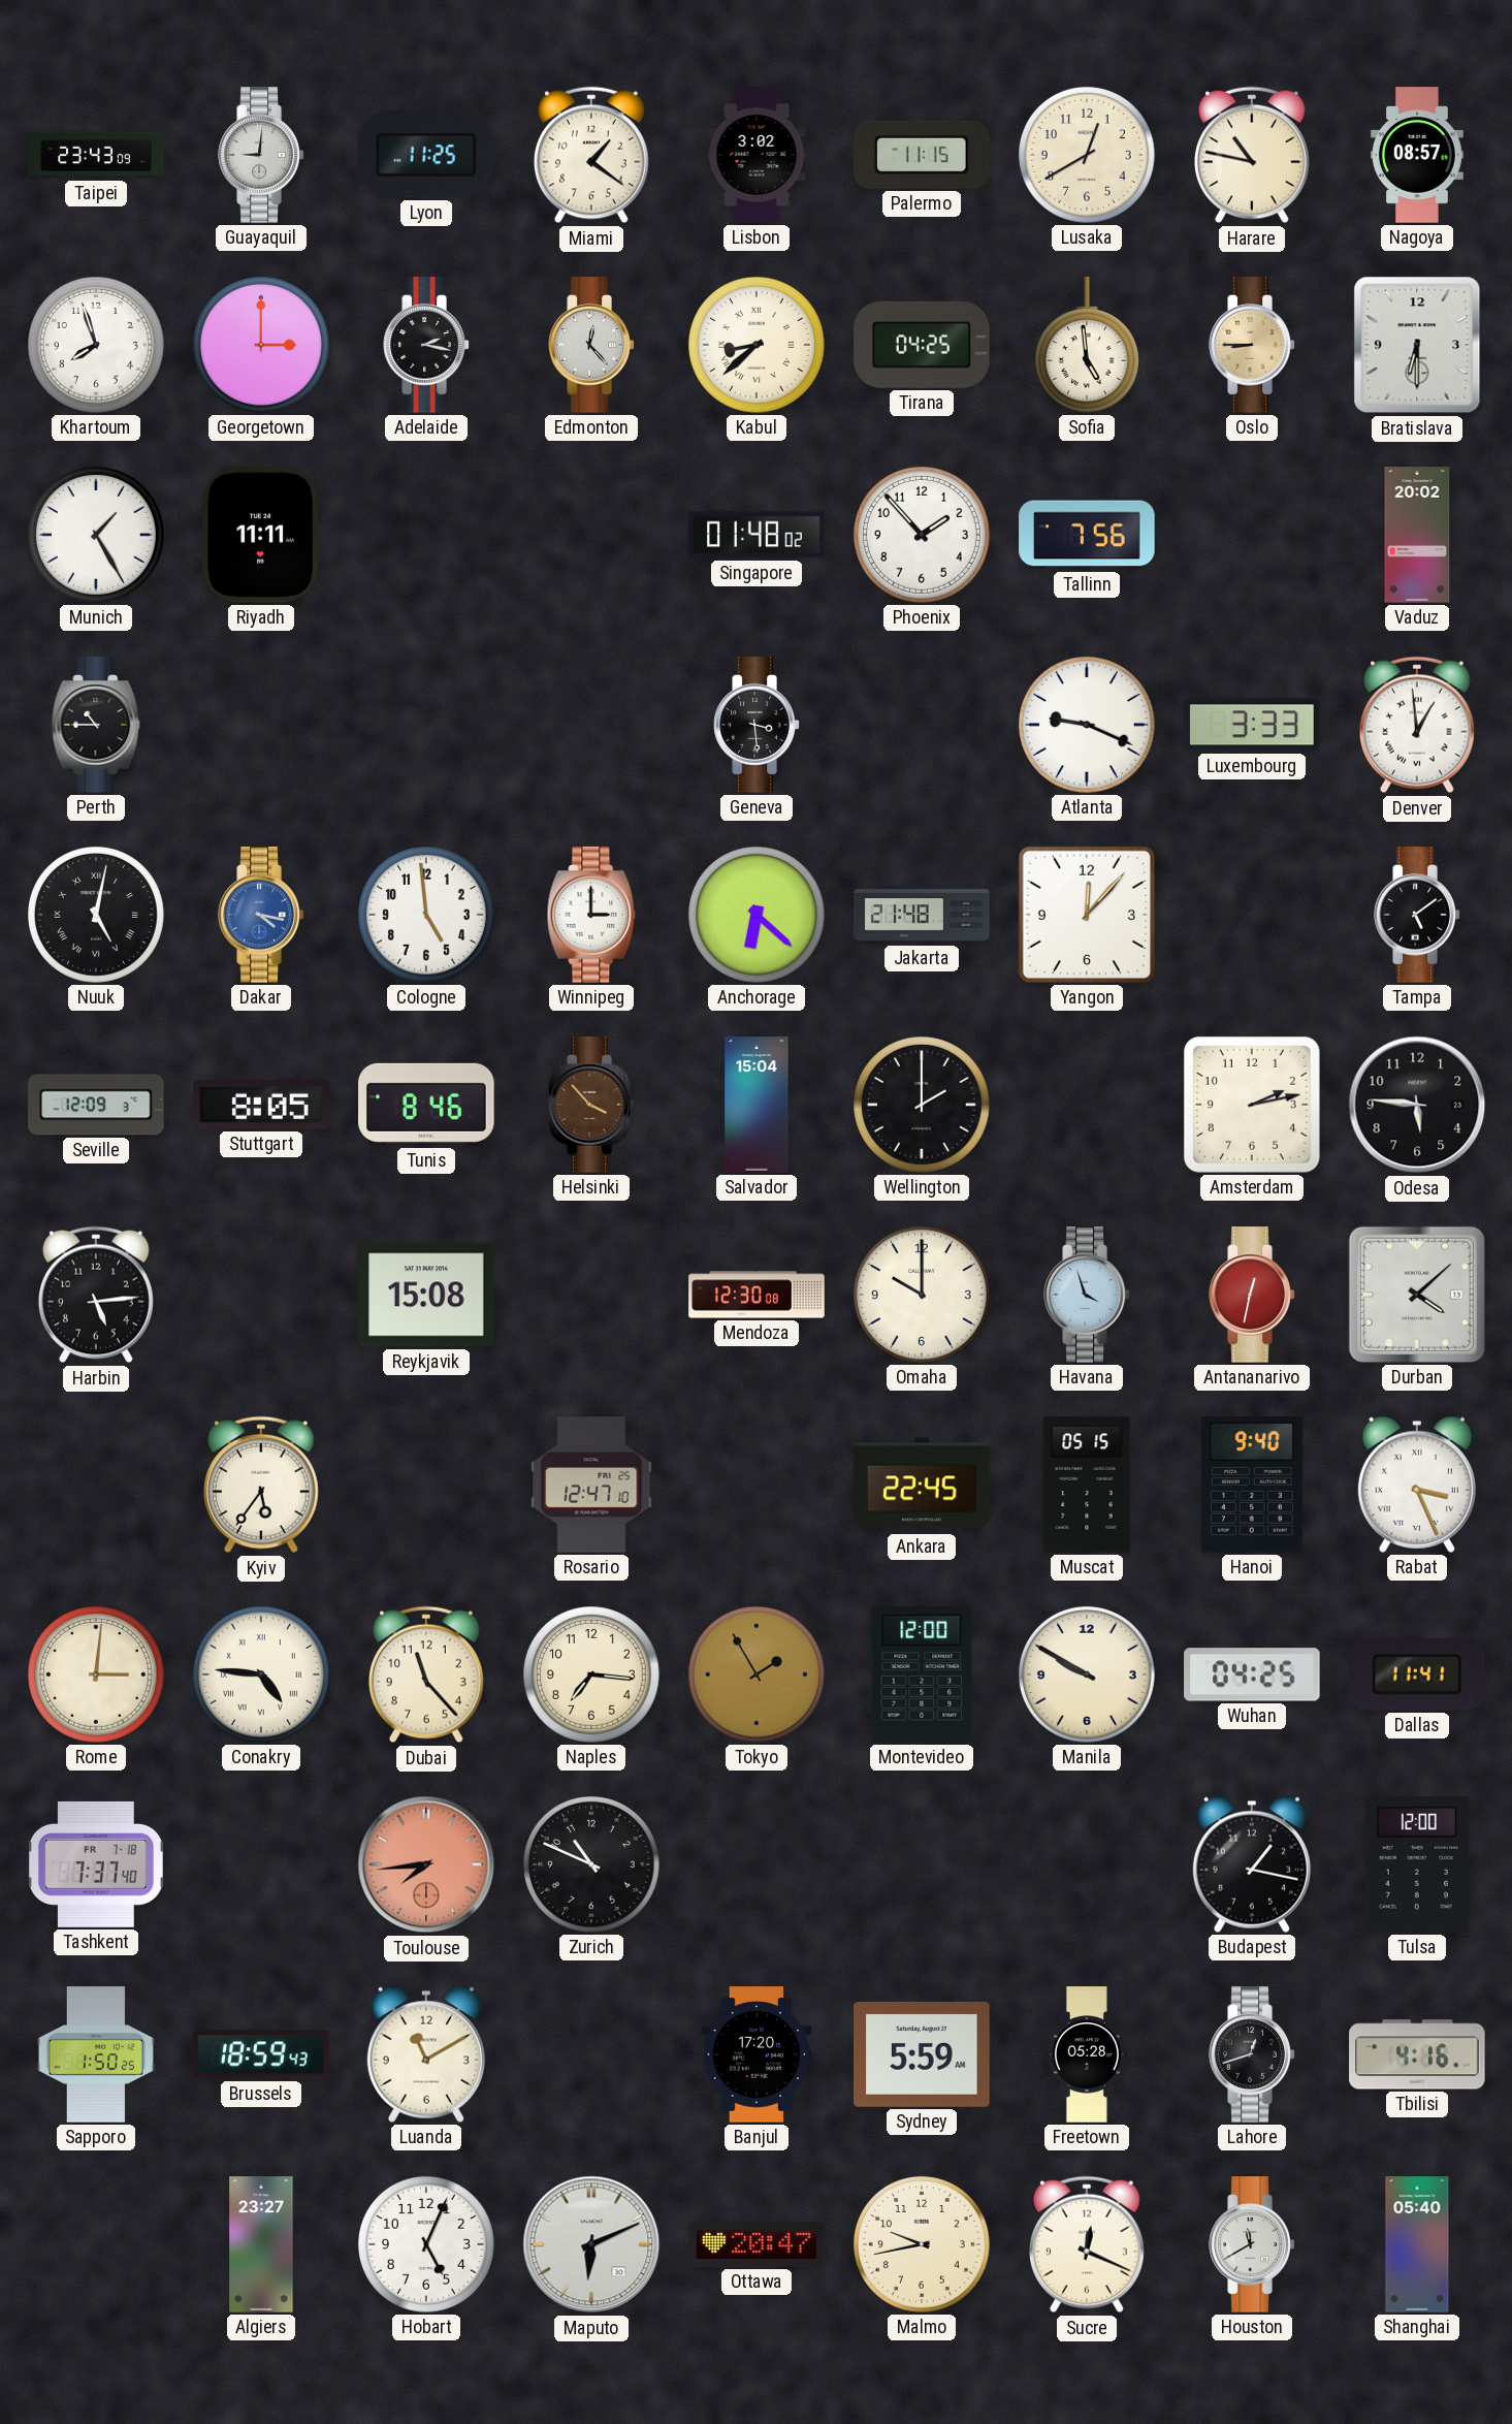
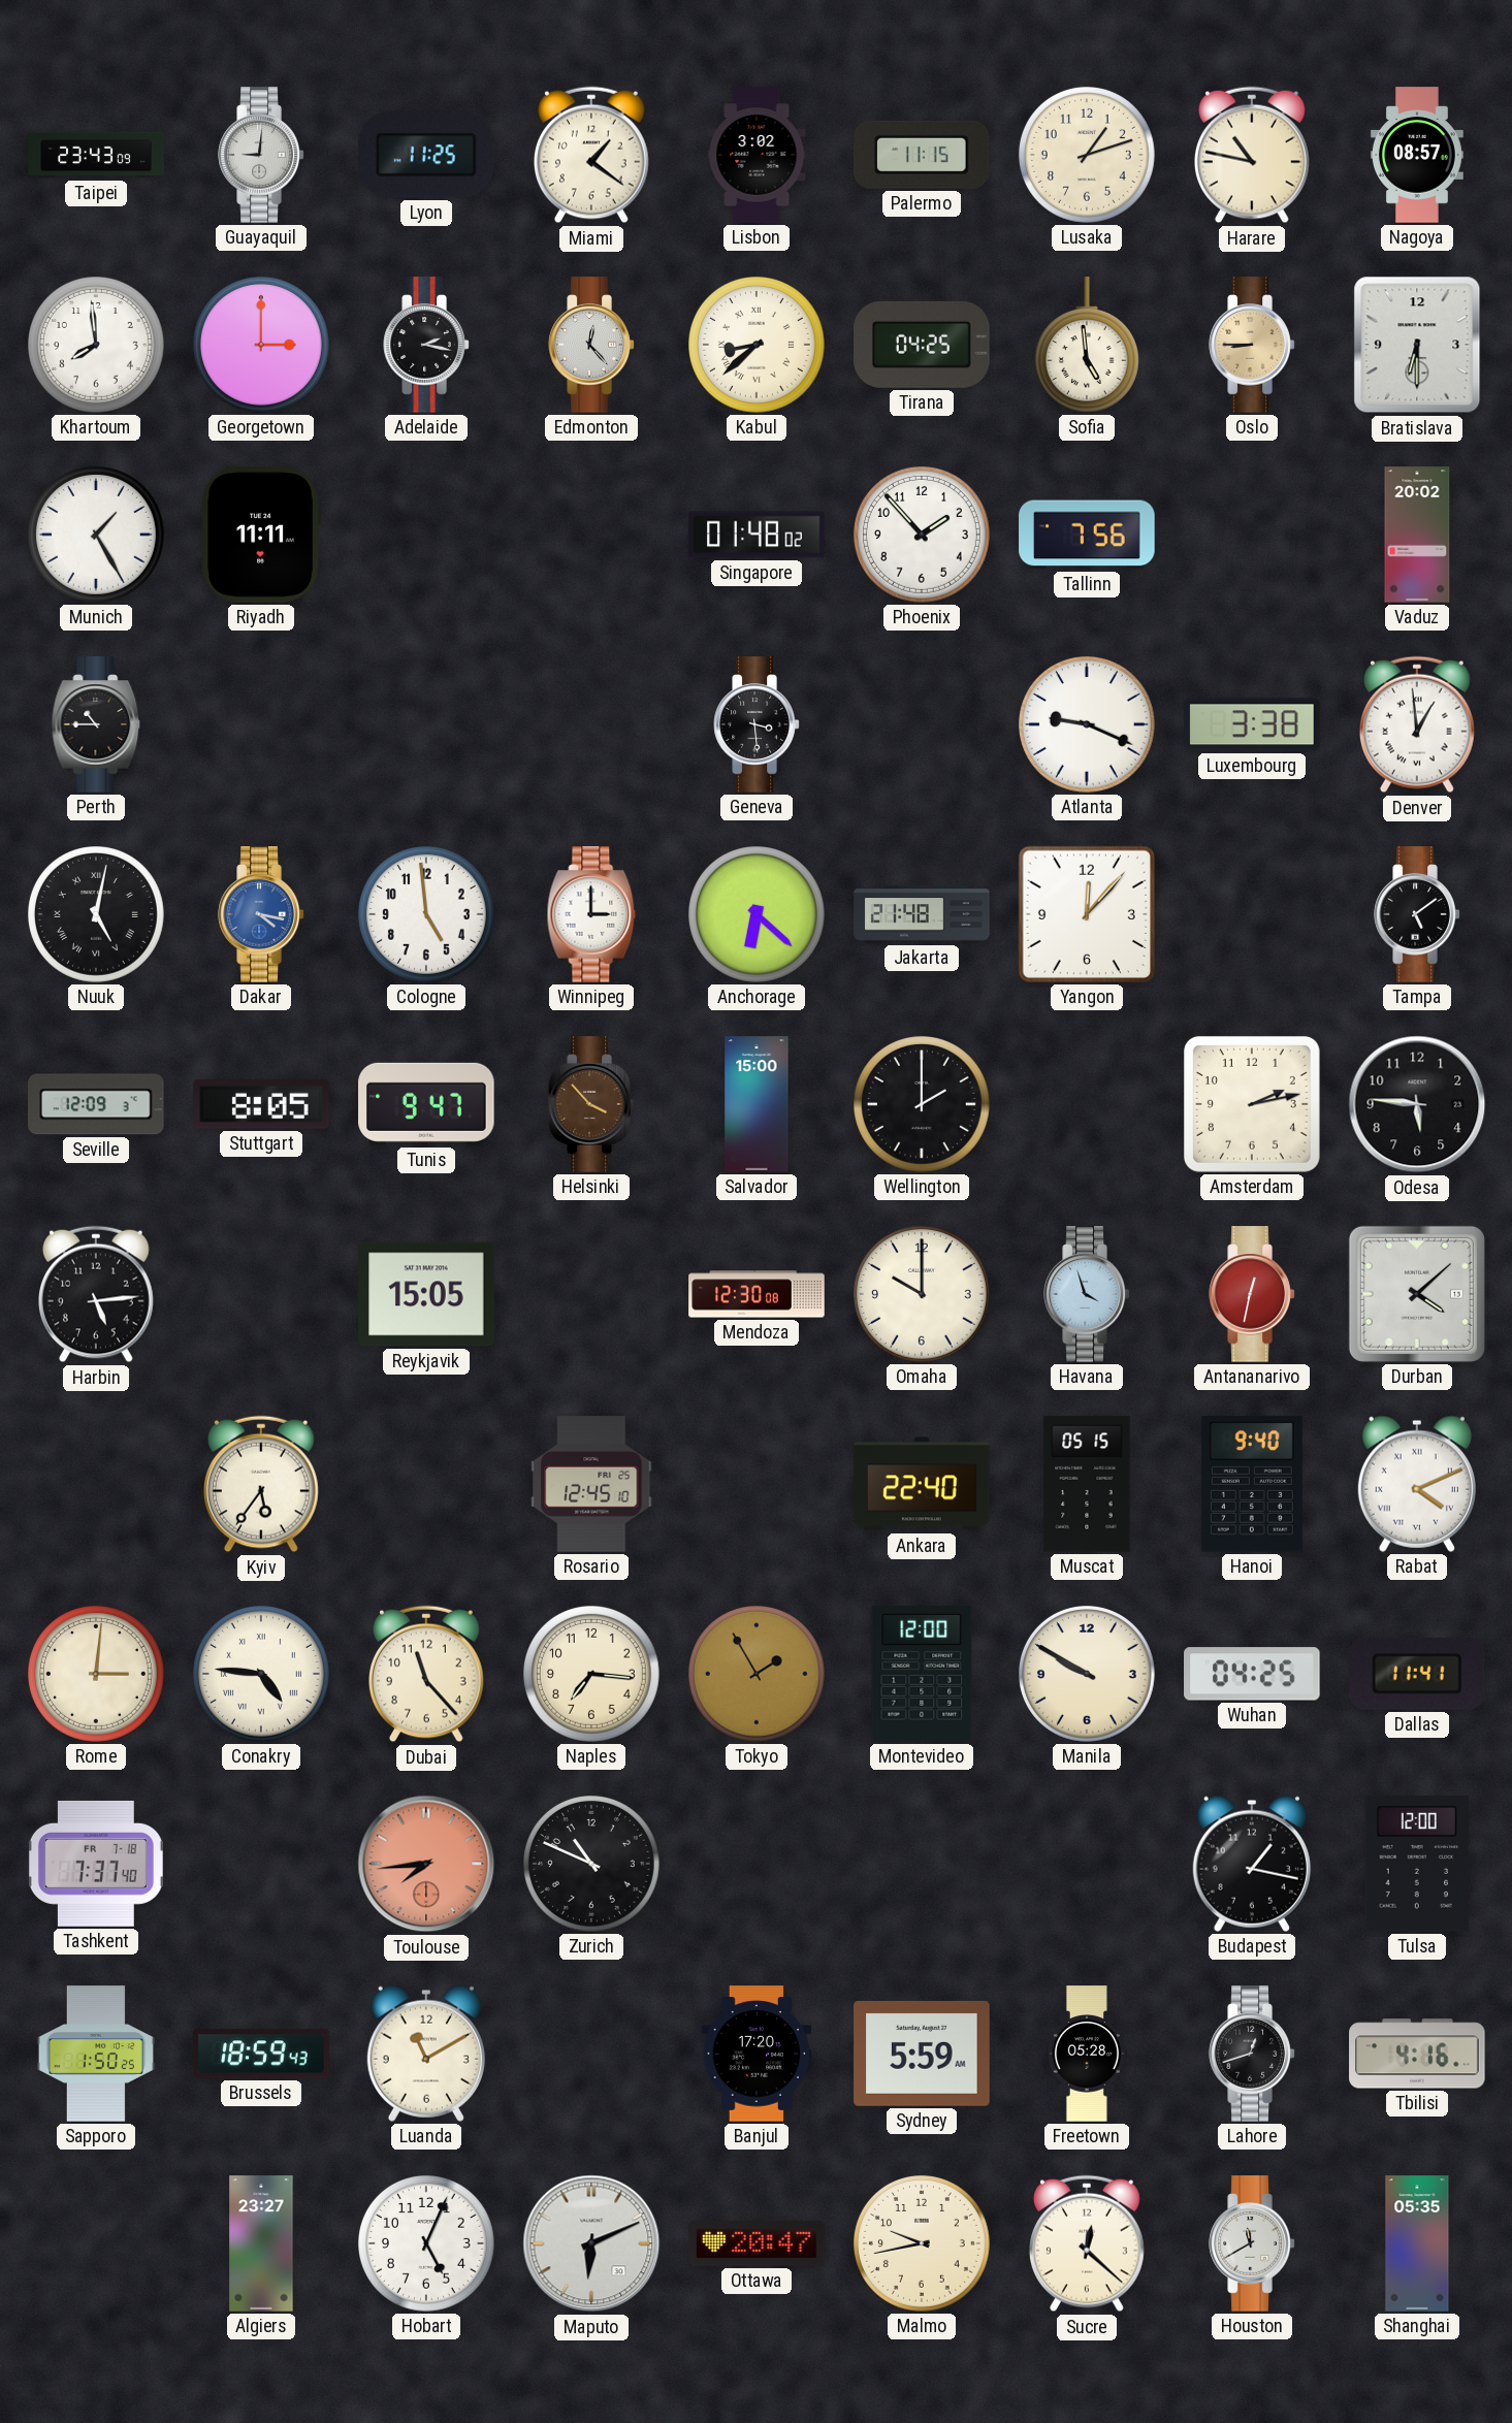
Lusaka: 12:40 -> 1:12 (1087, 155)
Khartoum: 7:57 -> 7:59 (96, 345)
Luxembourg: 3:33 -> 3:38 (1252, 724)
Tunis: 8:46 -> 9:47 (426, 1104)
Salvador: 15:04 -> 15:00 (757, 1104)
Reykjavik: 15:08 -> 15:05 (426, 1294)
Rosario: 12:47 -> 12:45 (591, 1484)
Ankara: 22:45 -> 22:40 (922, 1484)
Rabat: 3:26 -> 4:11 (1417, 1484)
Sucre: 12:19 -> 12:22 (1087, 2243)
Shanghai: 05:40 -> 05:35 (1417, 2243)
